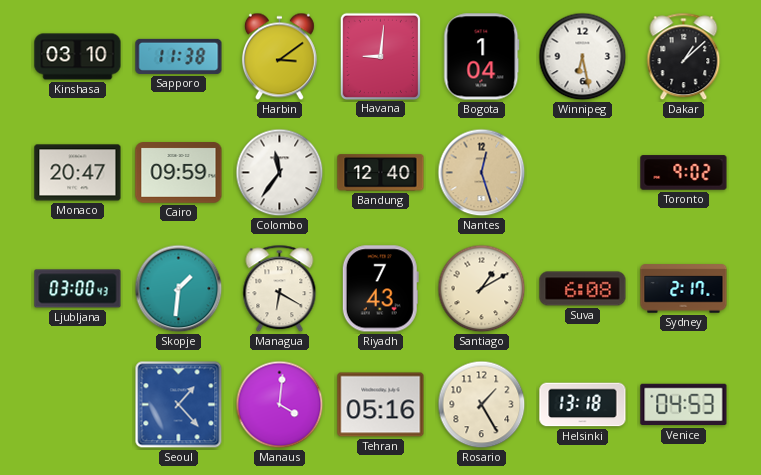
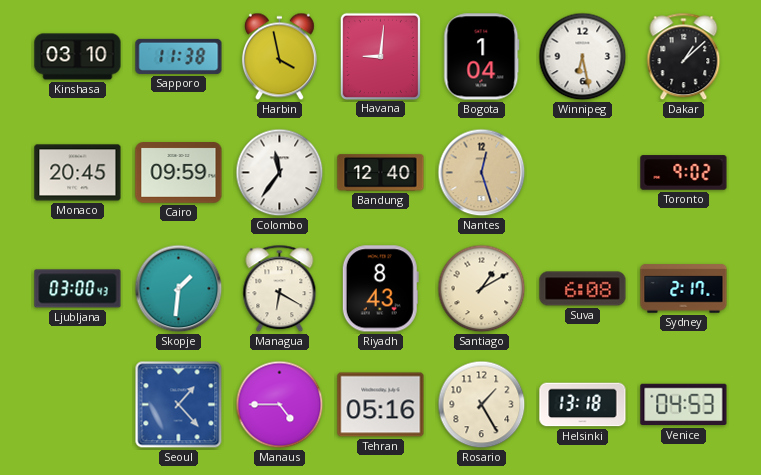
Harbin: 3:09 -> 3:58 (279, 57)
Monaco: 20:47 -> 20:45 (78, 173)
Riyadh: 7:43 -> 8:43 (380, 289)
Manaus: 4:01 -> 4:45 (280, 405)
